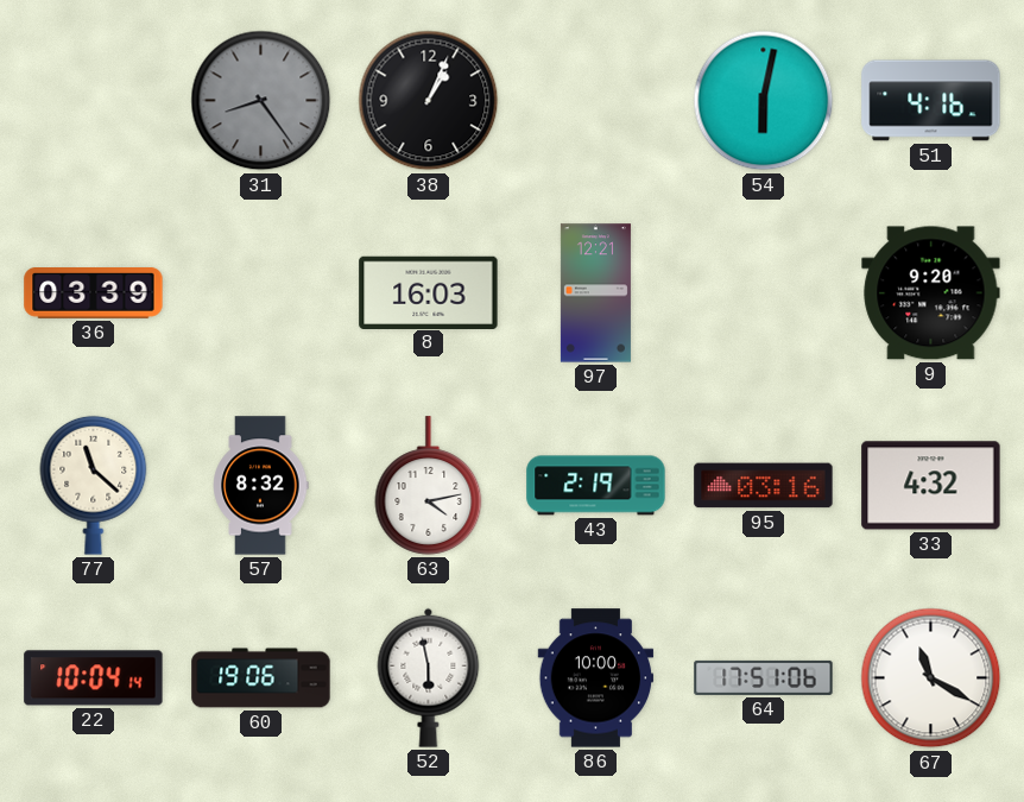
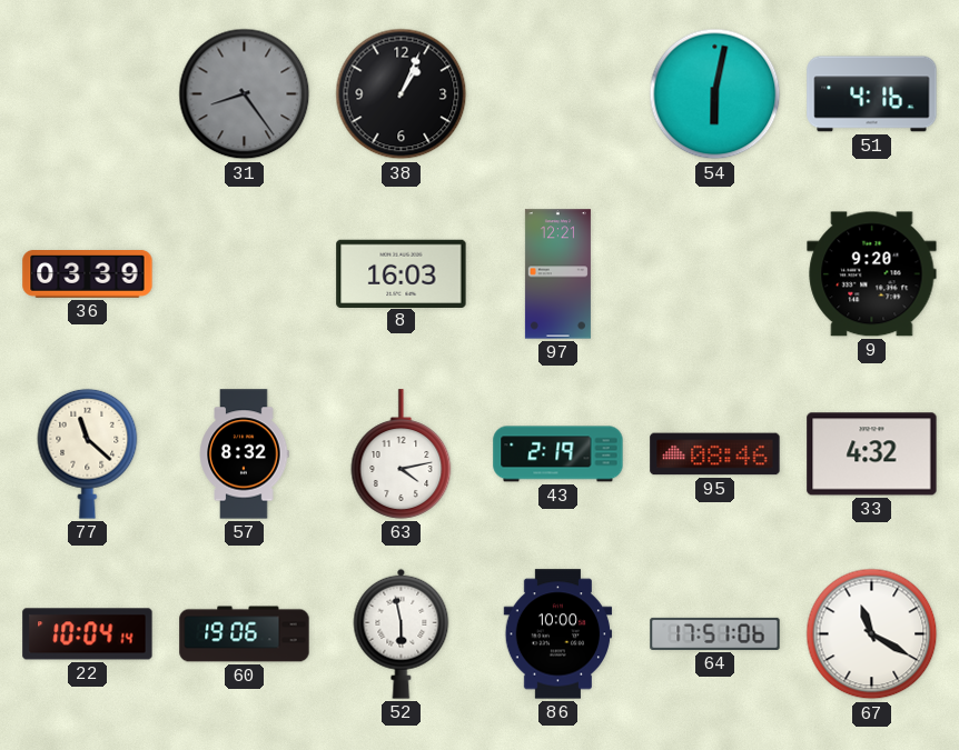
95: 03:16 -> 08:46 (715, 454)
